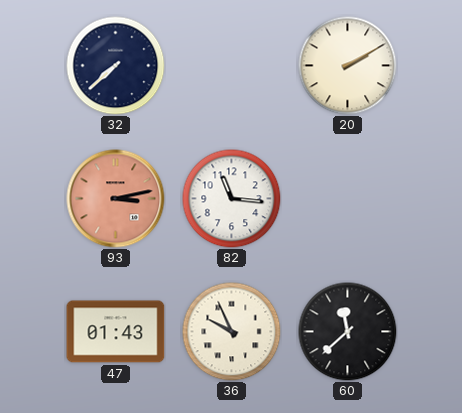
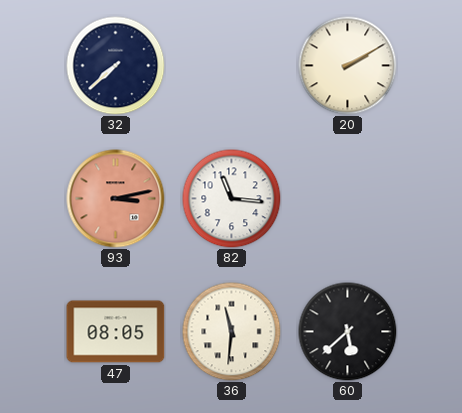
47: 01:43 -> 08:05 (116, 332)
36: 9:56 -> 11:31 (232, 332)
60: 11:38 -> 5:38 (348, 332)
